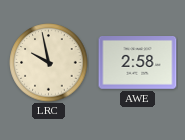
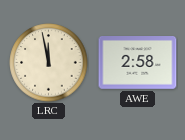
LRC: 9:58 -> 11:58 (49, 63)
